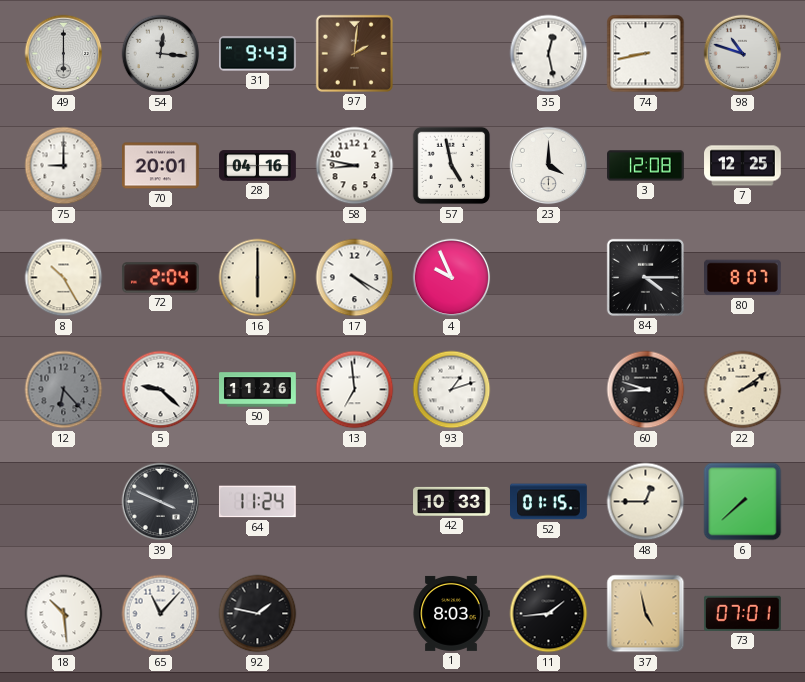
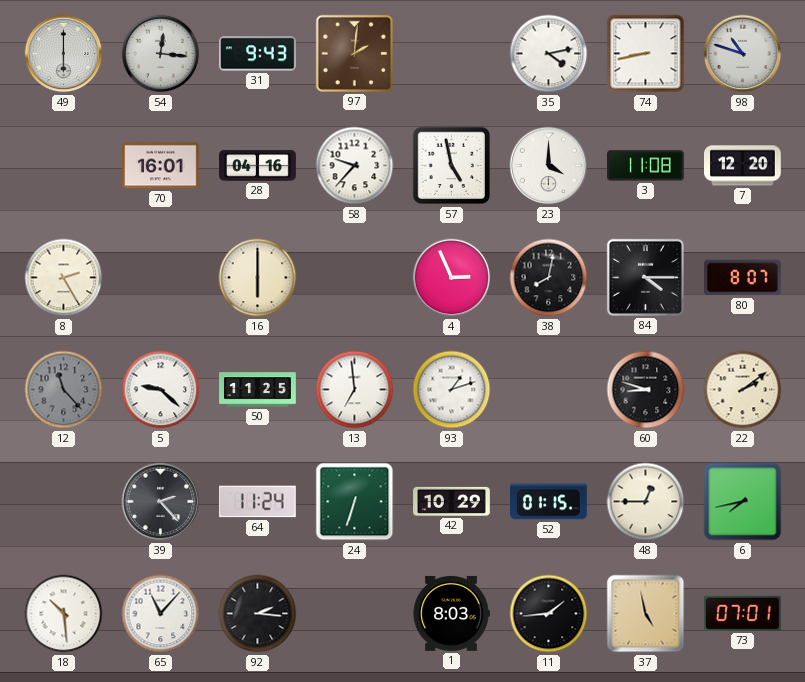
35: 12:28 -> 4:13 (549, 54)
75: 9:00 -> none (64, 166)
70: 20:01 -> 16:01 (161, 166)
58: 8:47 -> 9:37 (355, 166)
3: 12:08 -> 11:08 (646, 166)
7: 12:25 -> 12:20 (743, 166)
8: 10:25 -> 2:25 (64, 278)
72: 2:04 -> none (161, 278)
17: 4:20 -> none (355, 278)
4: 9:56 -> 2:56 (452, 278)
38: none -> 8:02 (549, 278)
12: 6:23 -> 11:23 (64, 390)
50: 11:26 -> 11:25 (258, 390)
39: 3:49 -> 2:23 (161, 502)
24: none -> 6:33 (355, 502)
42: 10:33 -> 10:29 (452, 501)
6: 7:38 -> 7:43 (743, 502)
92: 1:47 -> 2:16 (258, 614)
